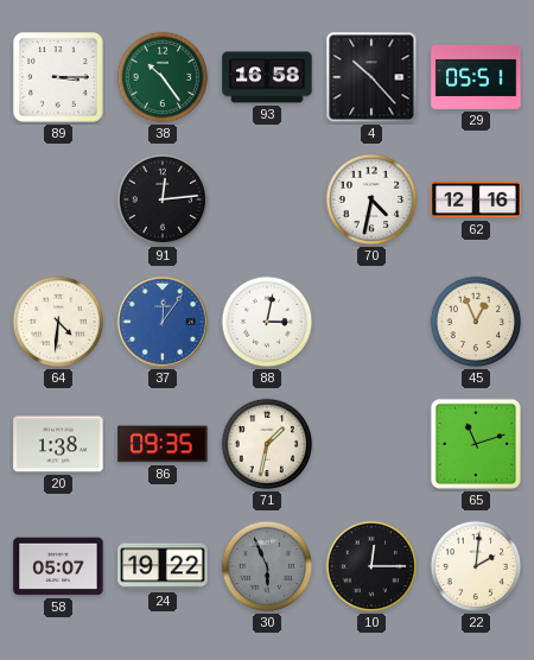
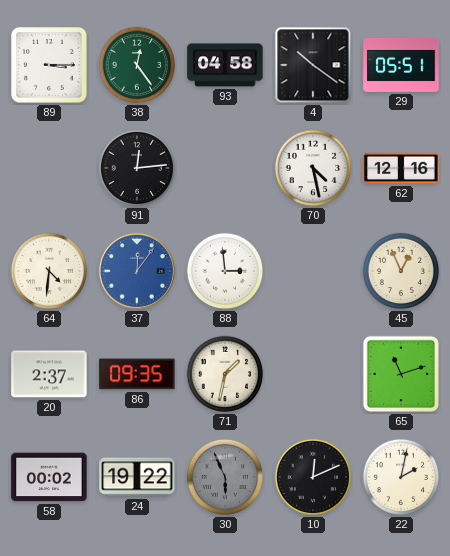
38: 10:24 -> 12:24 (137, 65)
93: 16:58 -> 04:58 (225, 65)
4: 10:23 -> 10:21 (313, 65)
70: 4:32 -> 4:28 (313, 168)
88: 3:02 -> 2:59 (225, 271)
20: 1:38 -> 2:37 (49, 374)
58: 05:07 -> 00:02 (49, 477)
10: 12:15 -> 12:11 (313, 477)
22: 2:01 -> 2:02 (401, 477)
